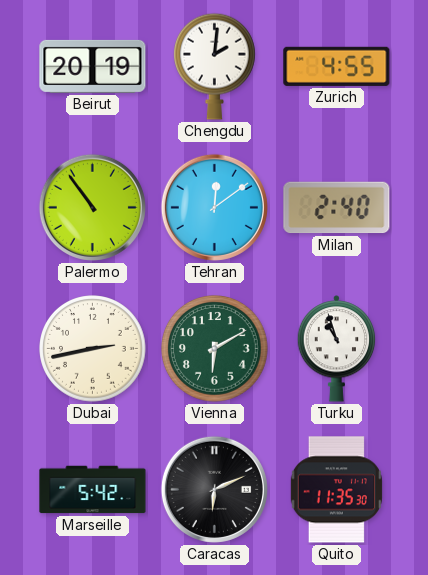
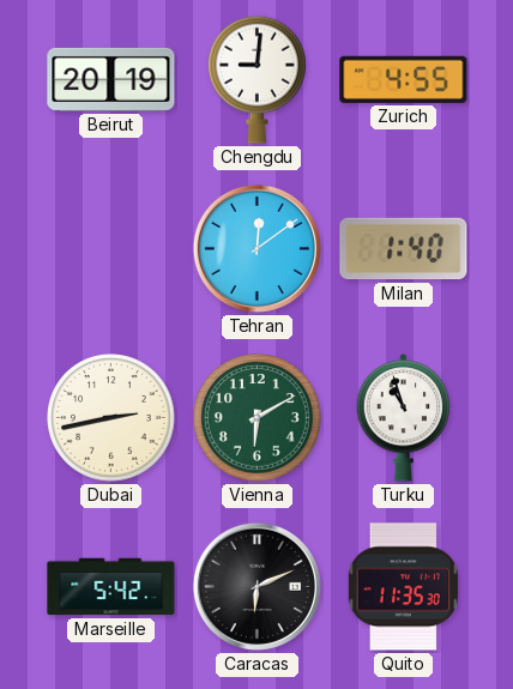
Chengdu: 2:01 -> 9:01 (258, 79)
Palermo: 10:54 -> none (92, 207)
Milan: 2:40 -> 1:40 (404, 249)
